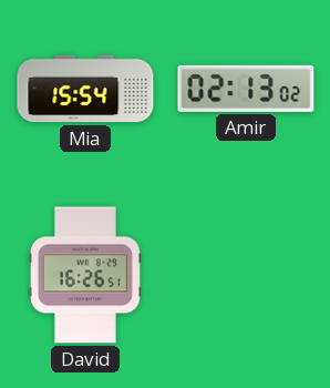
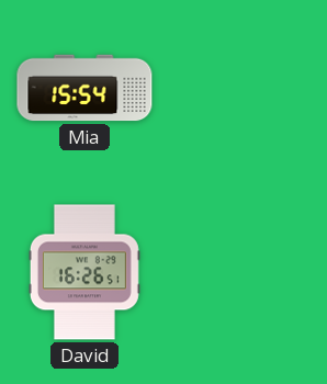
Amir: 02:13 -> none (246, 89)
